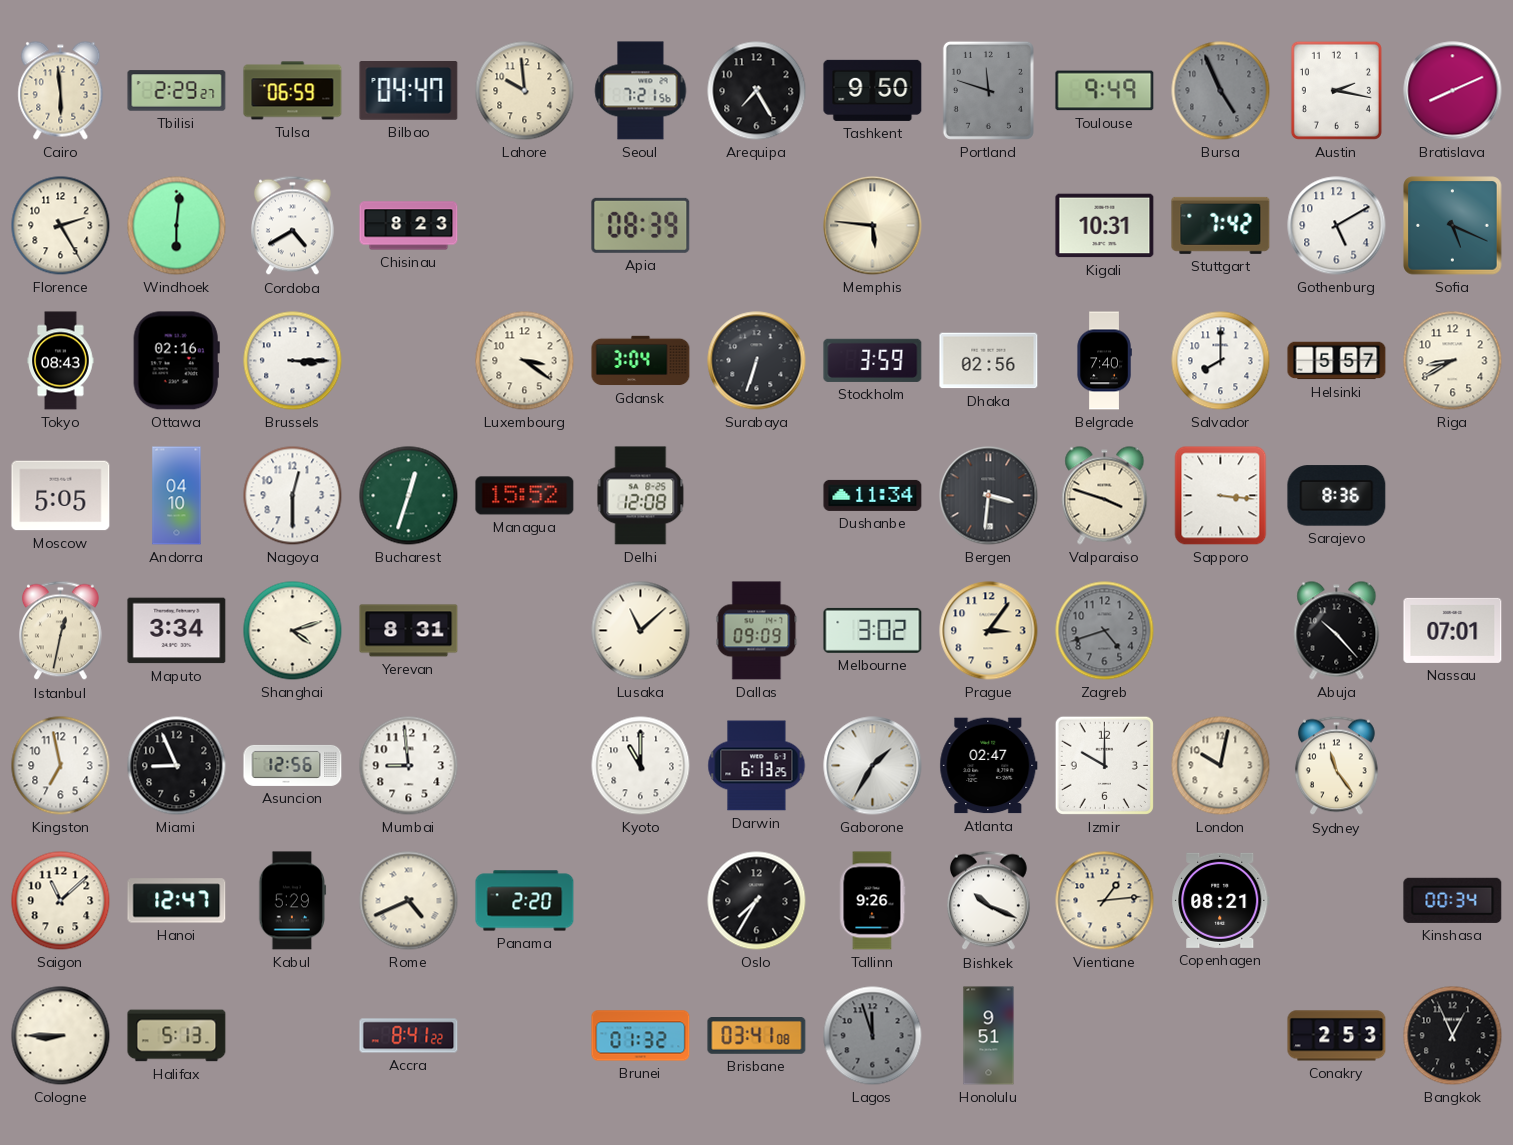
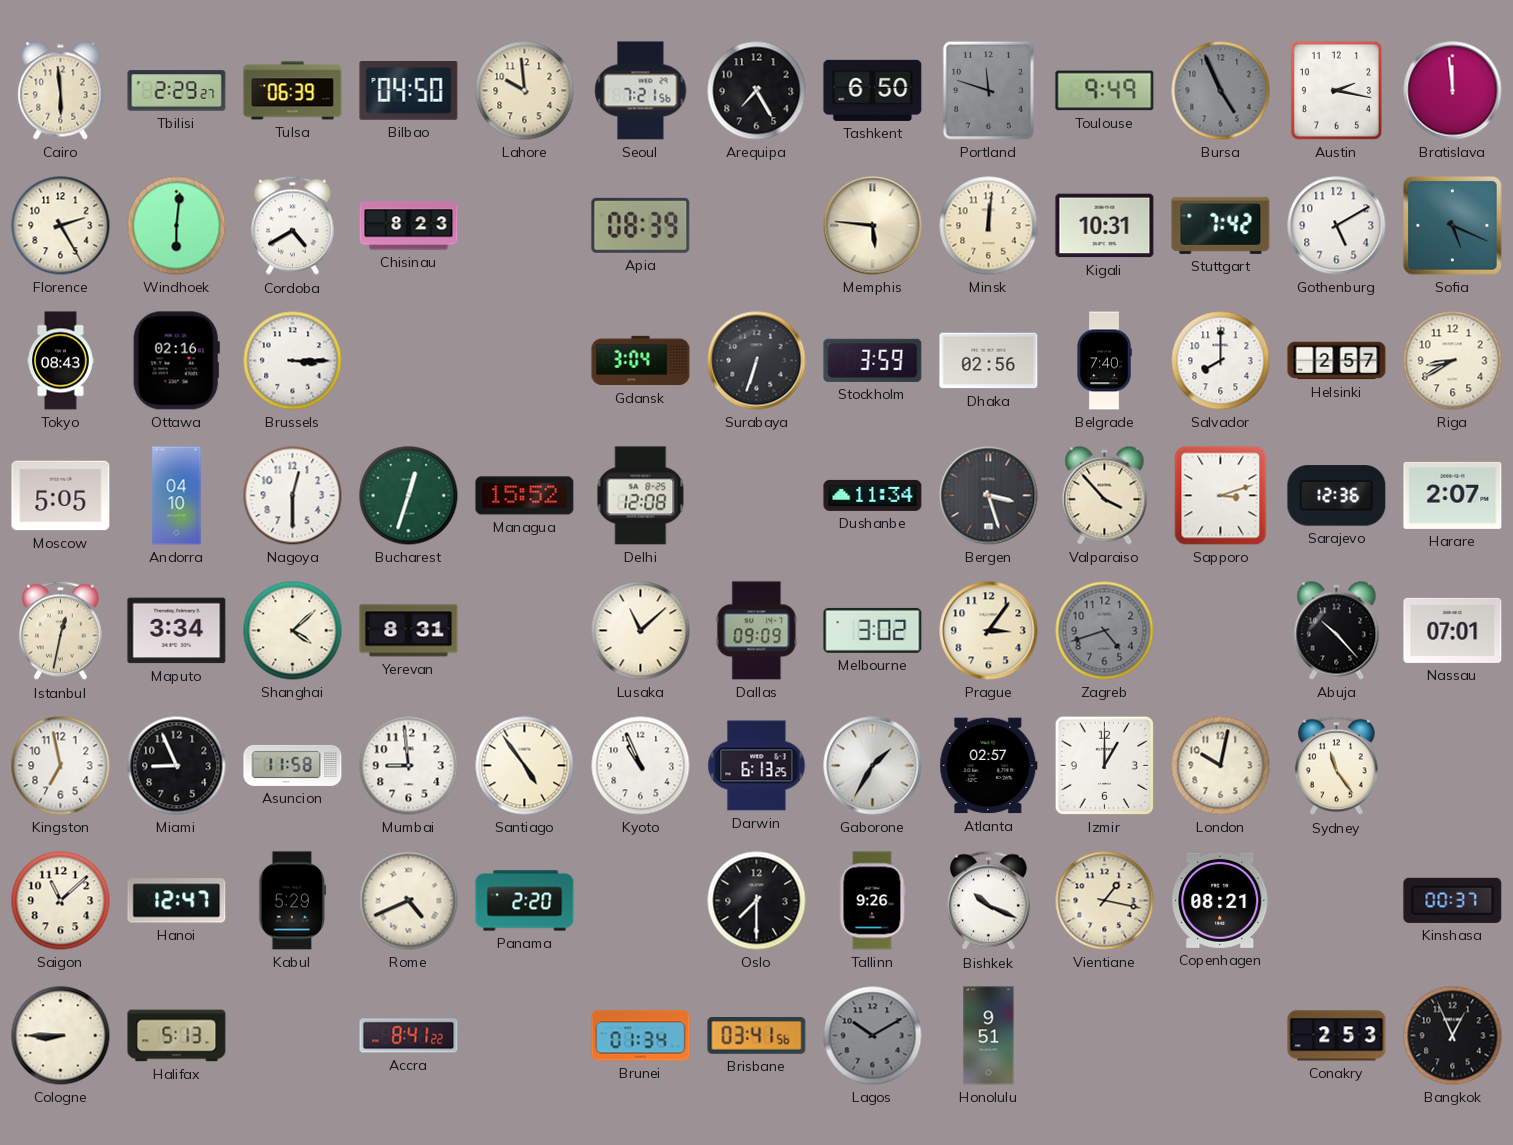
Tulsa: 06:59 -> 06:39 (293, 91)
Bilbao: 04:47 -> 04:50 (409, 91)
Tashkent: 9:50 -> 6:50 (873, 90)
Bratislava: 8:11 -> 11:59 (1453, 91)
Minsk: none -> 12:01 (989, 226)
Luxembourg: 3:21 -> none (525, 361)
Helsinki: 5:57 -> 2:57 (1337, 361)
Bergen: 3:31 -> 3:27 (989, 496)
Valparaiso: 3:48 -> 3:53 (1105, 496)
Sapporo: 3:16 -> 3:12 (1221, 496)
Sarajevo: 8:36 -> 12:36 (1337, 496)
Harare: none -> 2:07 (1453, 495)
Shanghai: 4:12 -> 4:08 (293, 631)
Asuncion: 12:56 -> 11:58 (293, 765)
Santiago: none -> 4:54 (525, 766)
Kyoto: 11:00 -> 10:56 (641, 766)
Atlanta: 02:47 -> 02:57 (989, 766)
Izmir: 10:00 -> 1:00 (1104, 765)
Oslo: 7:35 -> 7:30 (757, 901)
Vientiane: 1:14 -> 1:17 (1105, 901)
Kinshasa: 00:34 -> 00:37 (1453, 900)
Brunei: 01:32 -> 01:34 (641, 1036)
Brisbane: 03:41:08 -> 03:41:56 (757, 1036)
Lagos: 11:57 -> 10:10 (873, 1036)
